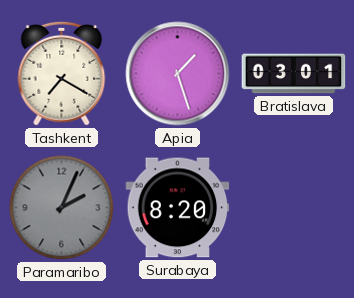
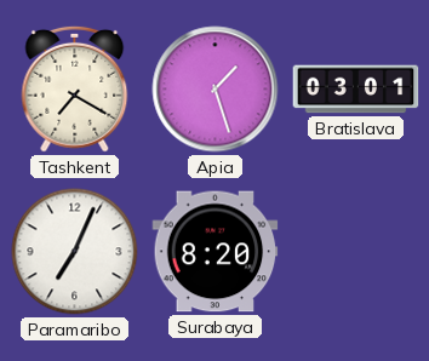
Paramaribo: 2:04 -> 7:04 (75, 252)
Paramaribo dial: grey -> white (75, 252)
